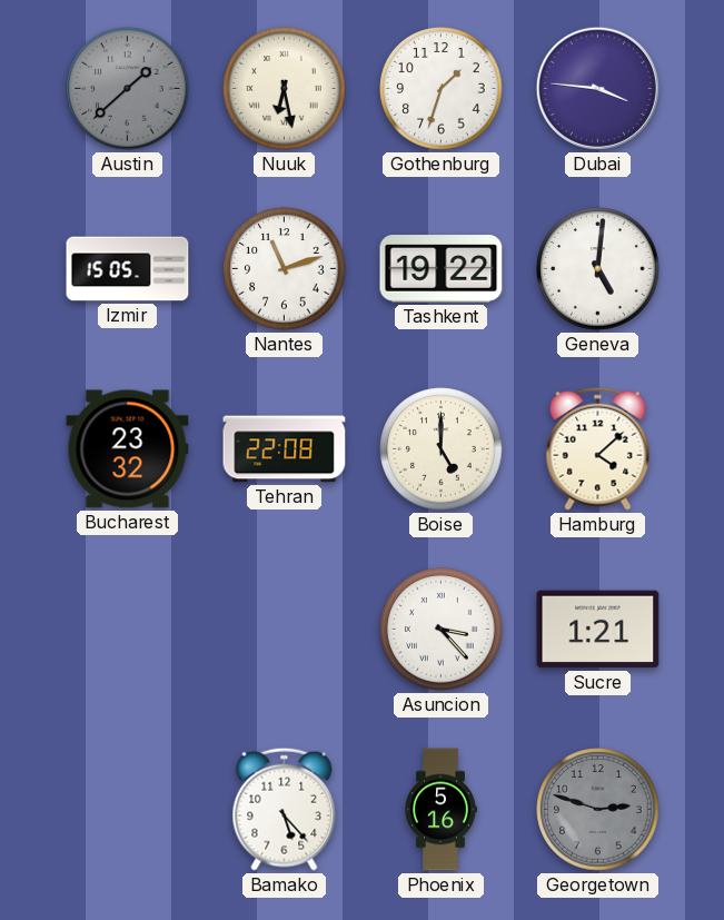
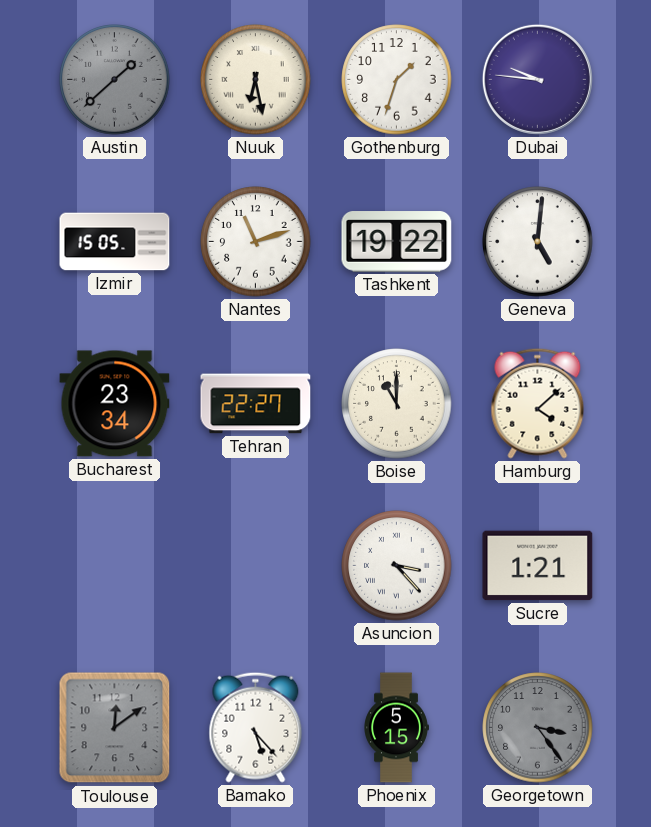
Dubai: 3:46 -> 9:46 (537, 79)
Bucharest: 23:32 -> 23:34 (115, 404)
Tehran: 22:08 -> 22:27 (256, 404)
Boise: 5:00 -> 11:00 (397, 404)
Toulouse: none -> 12:09 (115, 728)
Phoenix: 5:16 -> 5:15 (396, 728)
Georgetown: 2:48 -> 3:24 (538, 728)
